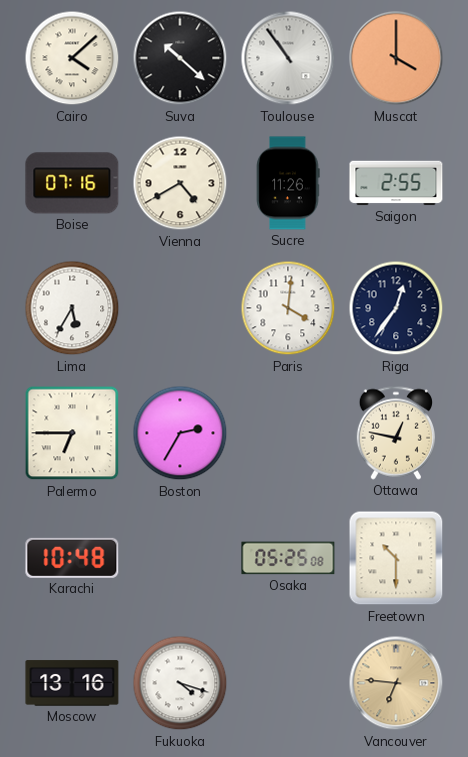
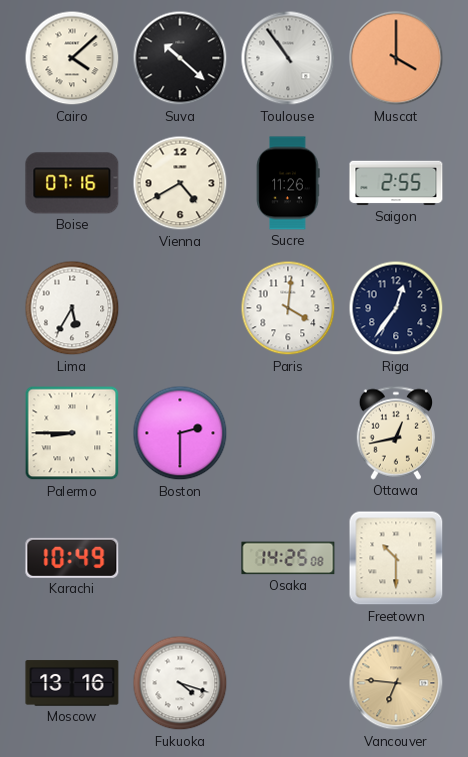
Palermo: 6:45 -> 8:45 (72, 433)
Boston: 2:35 -> 2:30 (180, 433)
Ottawa: 12:47 -> 12:43 (395, 433)
Karachi: 10:48 -> 10:49 (72, 558)
Osaka: 05:25 -> 14:25 (288, 558)
